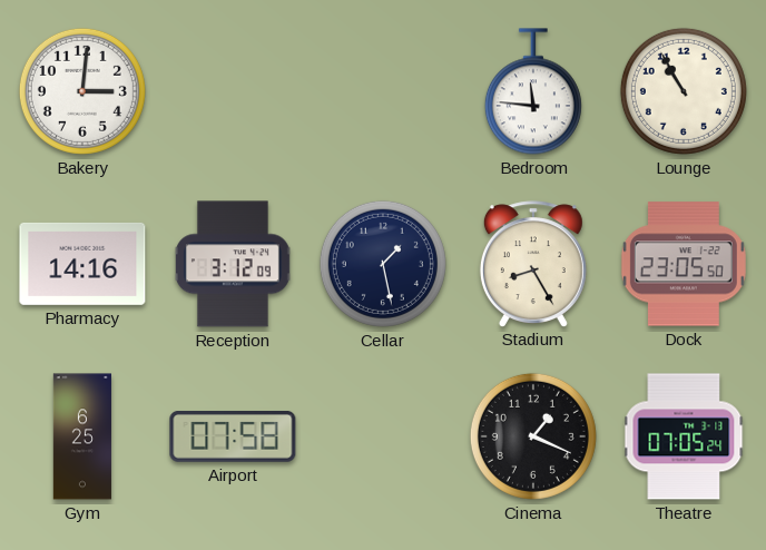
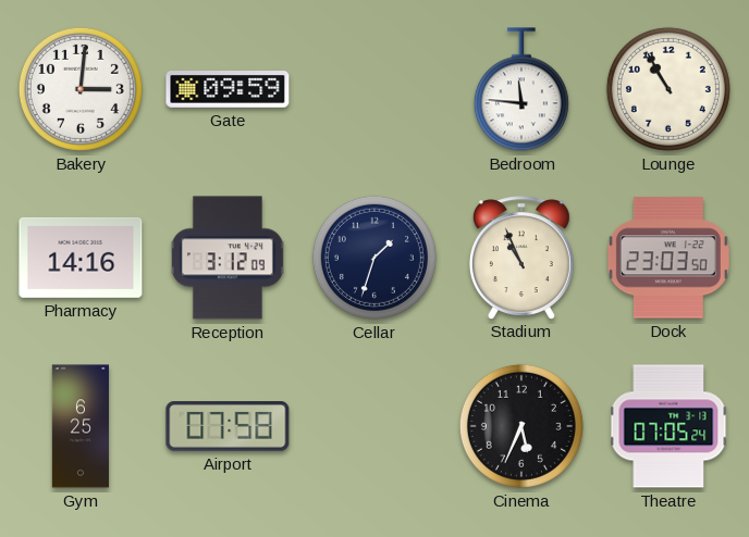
Gate: none -> 09:59 (228, 90)
Cellar: 1:28 -> 1:33 (374, 258)
Stadium: 8:25 -> 10:56 (521, 258)
Dock: 23:05 -> 23:03 (668, 258)
Cinema: 1:19 -> 5:34 (521, 426)
